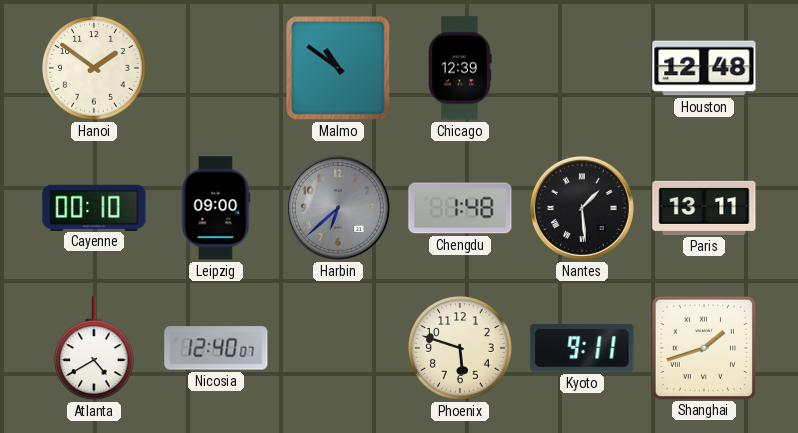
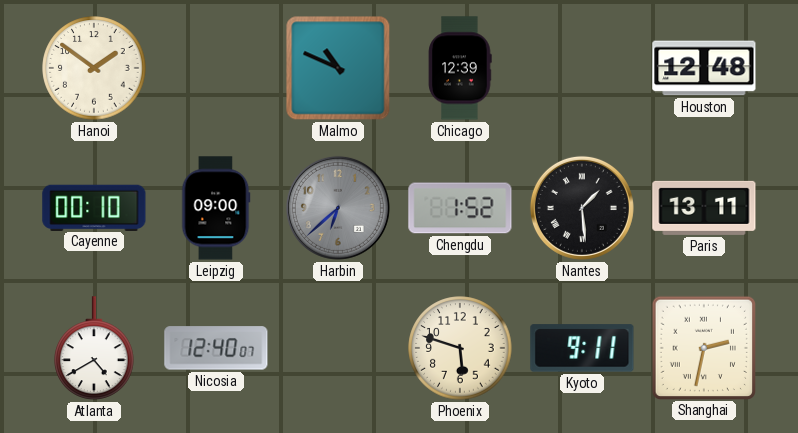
Malmo: 10:51 -> 10:49 (338, 68)
Chengdu: 1:48 -> 1:52 (460, 208)
Shanghai: 1:42 -> 2:32 (703, 347)
